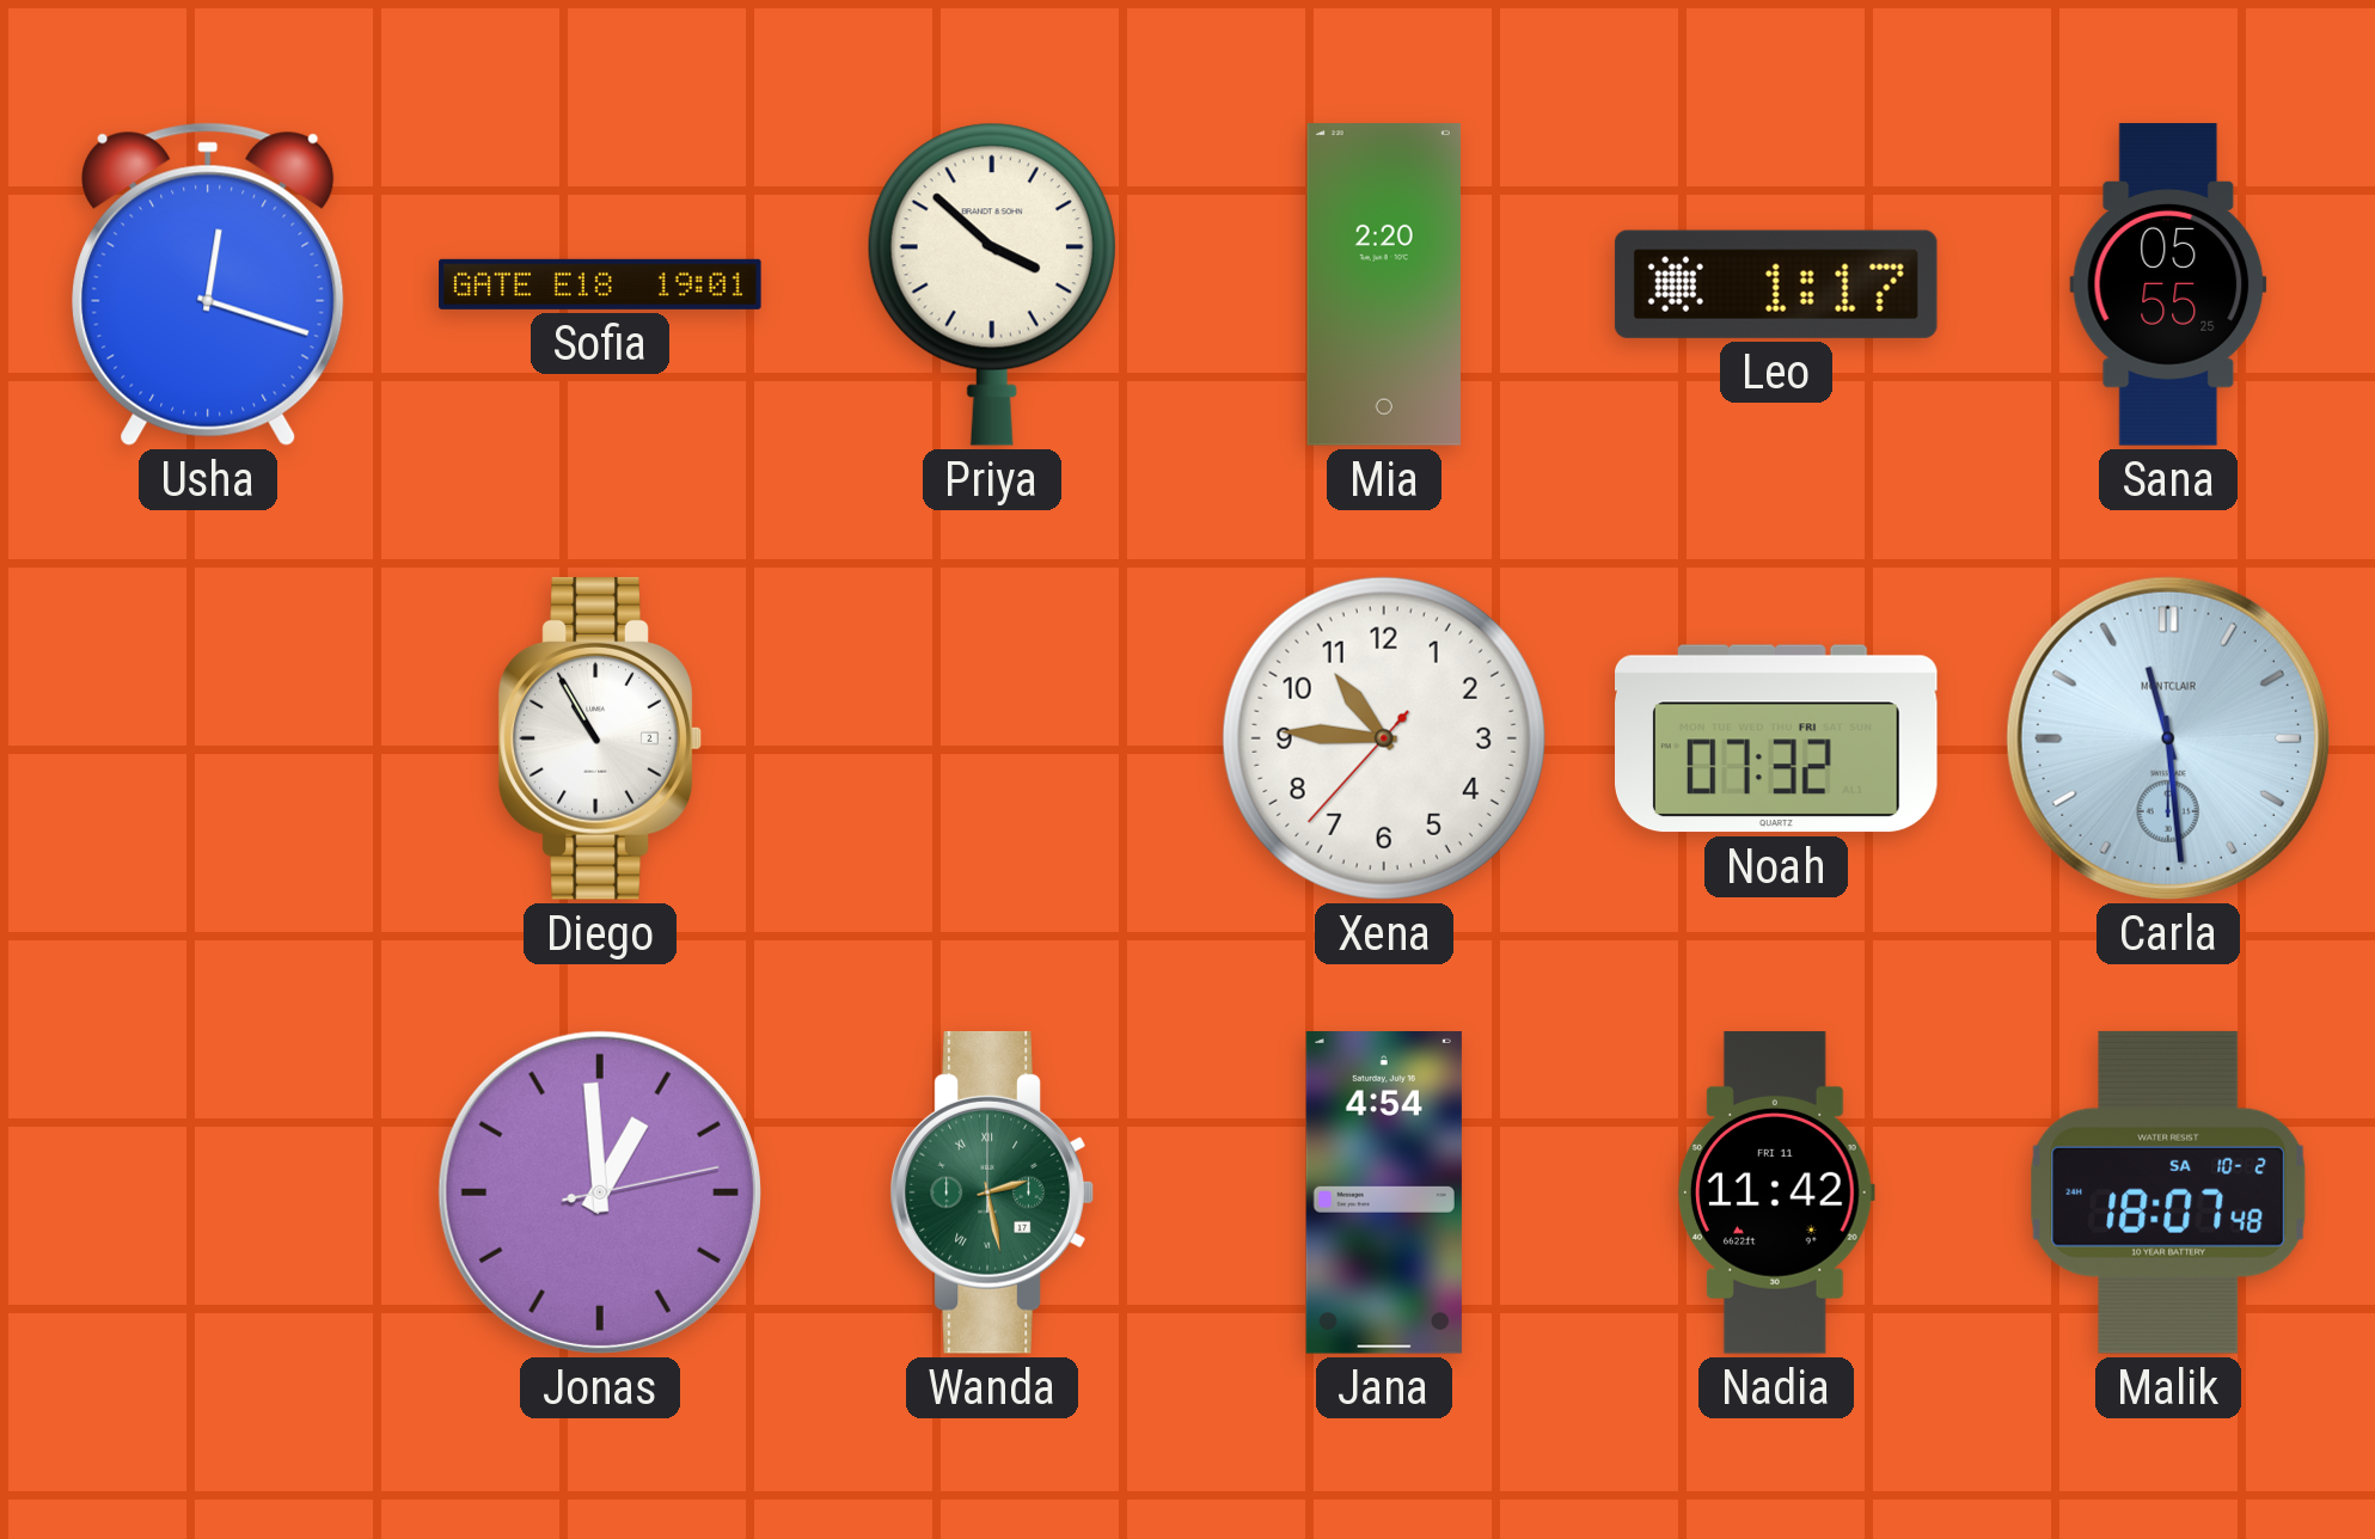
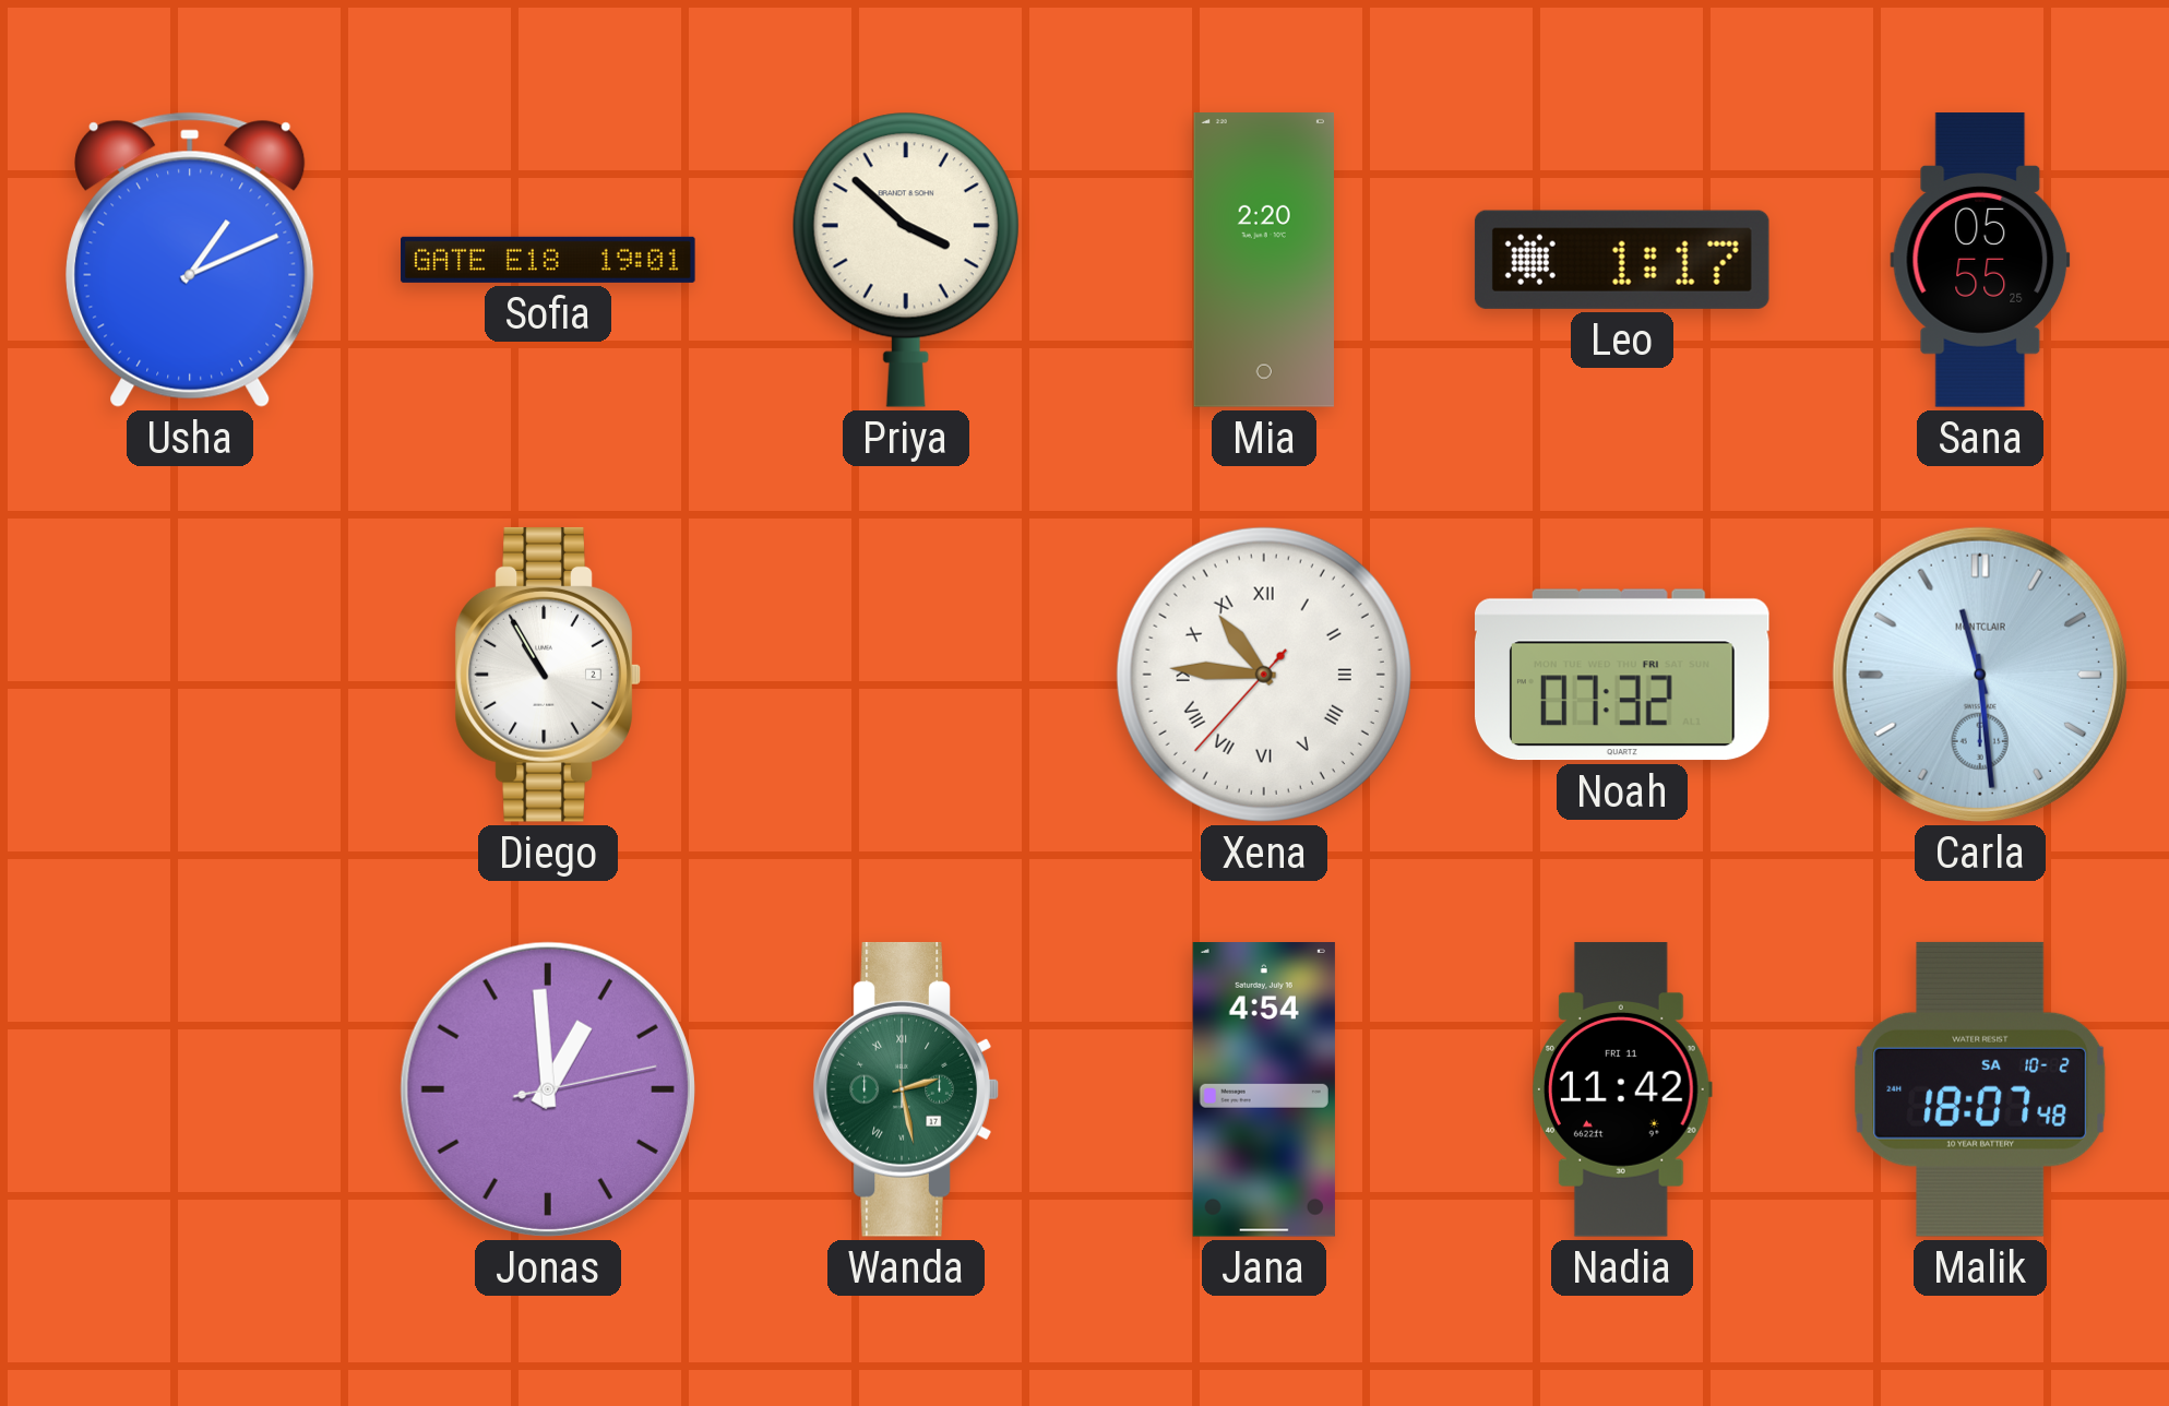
Usha: 12:18 -> 1:11 (190, 260)
Xena numerals: Arabic -> Roman (1264, 675)
